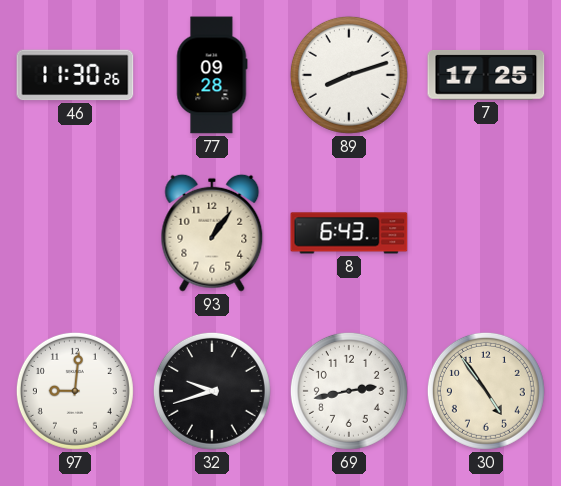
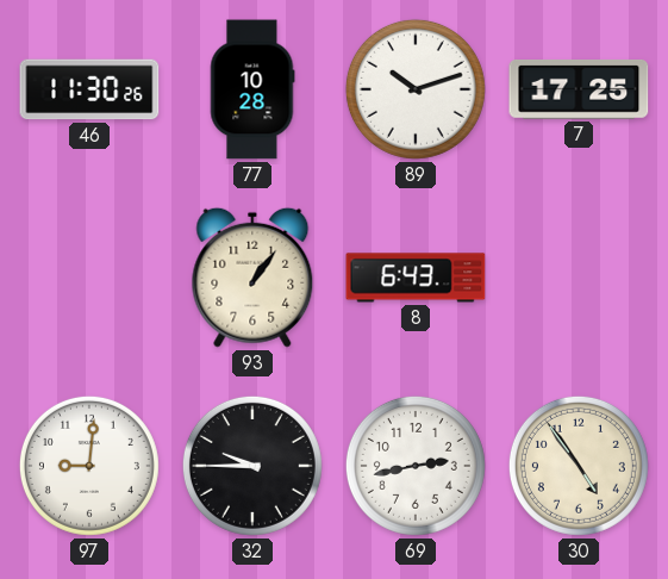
77: 09:28 -> 10:28 (252, 89)
89: 8:12 -> 10:12 (416, 89)
32: 9:42 -> 9:45 (252, 466)
